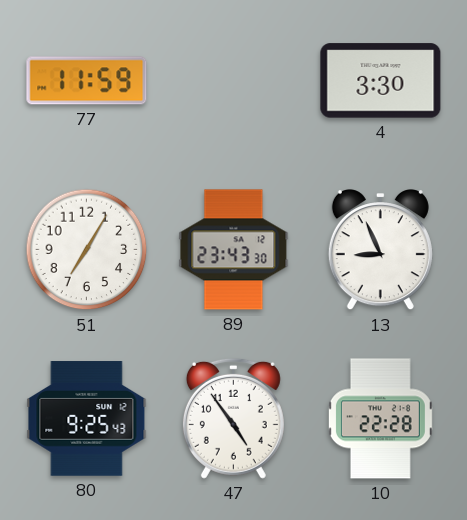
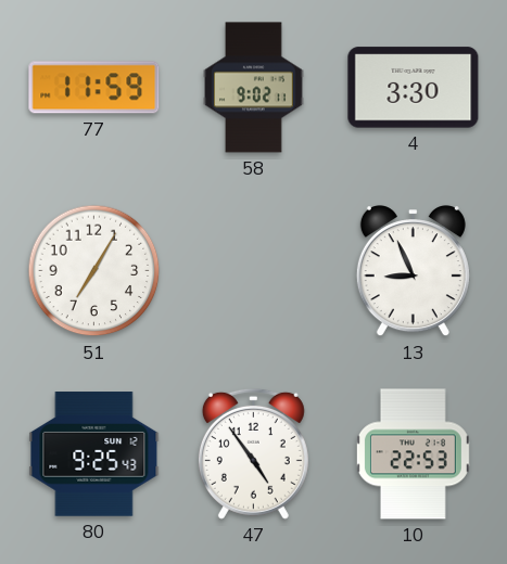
58: none -> 9:02 (254, 88)
89: 23:43 -> none (234, 250)
10: 22:28 -> 22:53 (413, 454)
